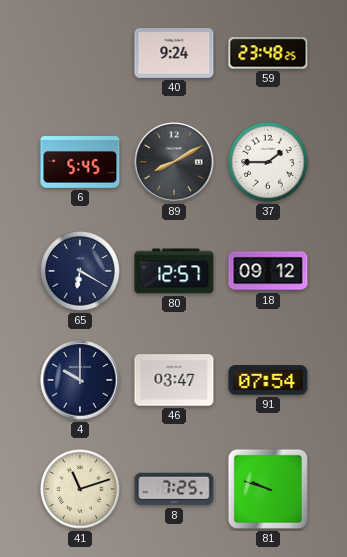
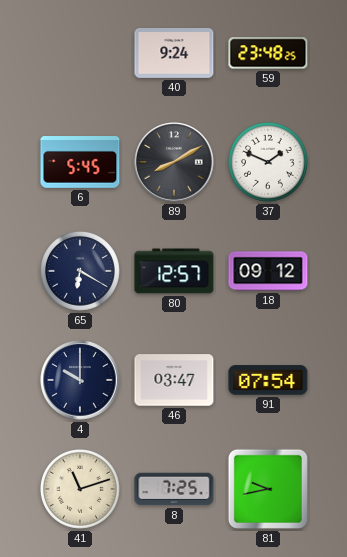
37: 1:45 -> 1:49 (269, 163)
81: 9:48 -> 9:43 (268, 489)
